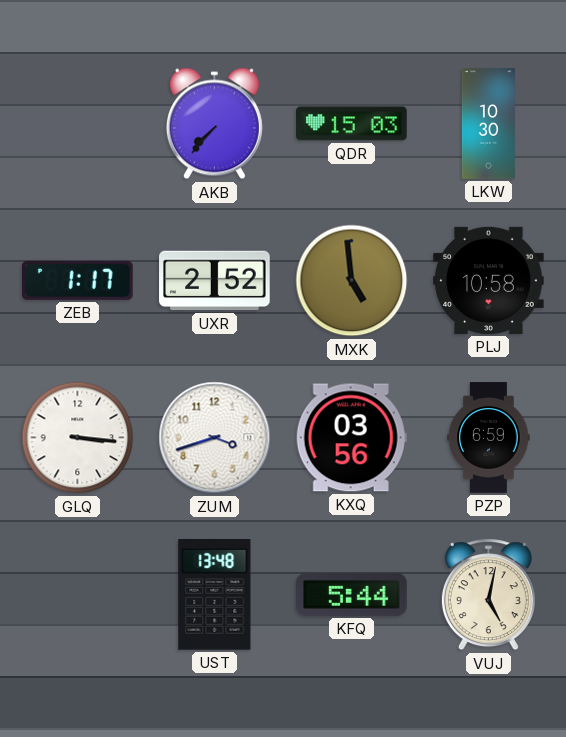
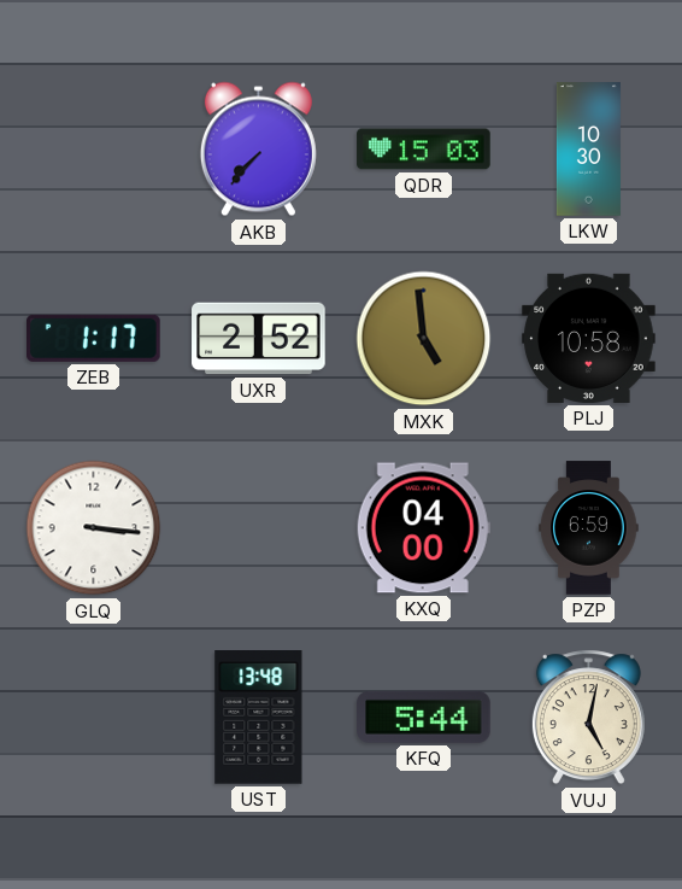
ZUM: 3:42 -> none (215, 438)
KXQ: 03:56 -> 04:00 (423, 528)
